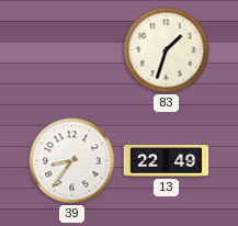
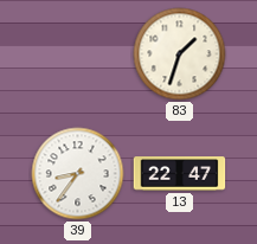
13: 22:49 -> 22:47 (180, 174)
